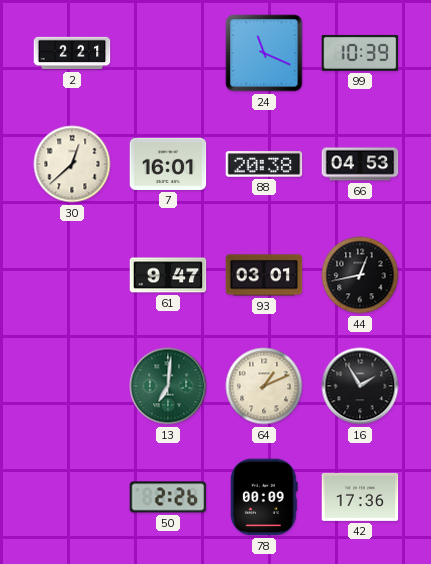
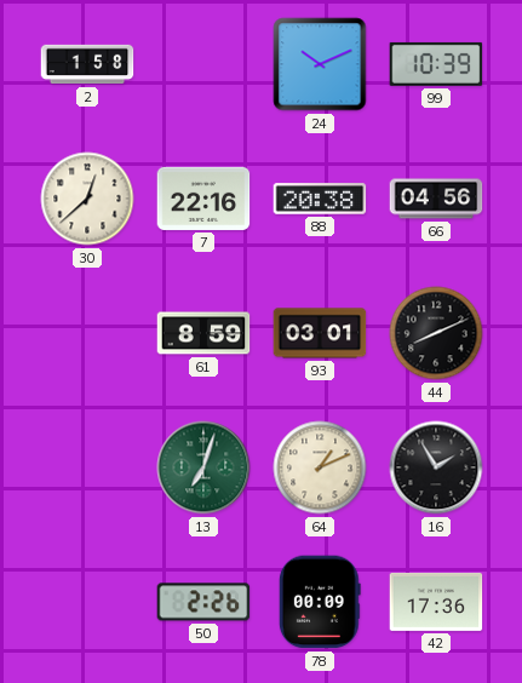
2: 2:21 -> 1:58 (87, 64)
24: 11:19 -> 10:11 (320, 64)
7: 16:01 -> 22:16 (203, 199)
66: 04:53 -> 04:56 (436, 199)
61: 9:47 -> 8:59 (203, 333)
44: 12:43 -> 8:11 (436, 333)
13: 7:01 -> 7:03 (203, 467)
